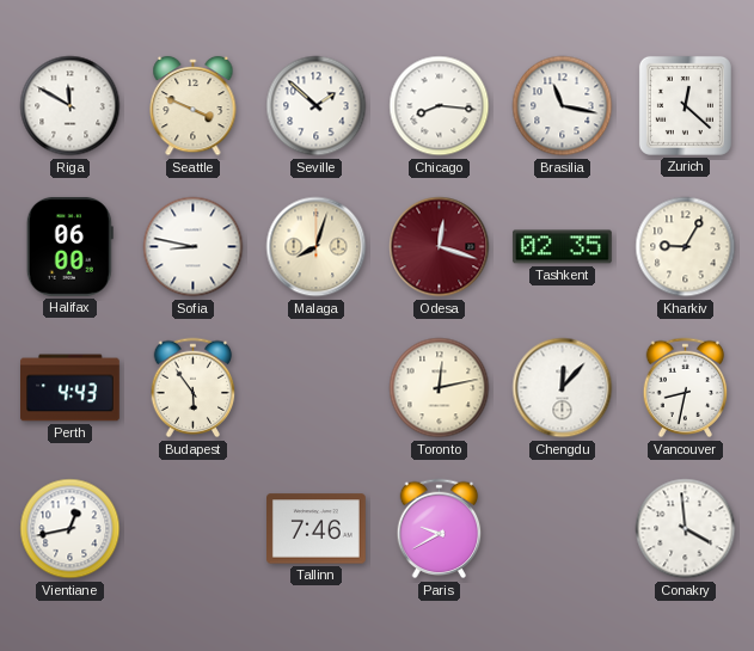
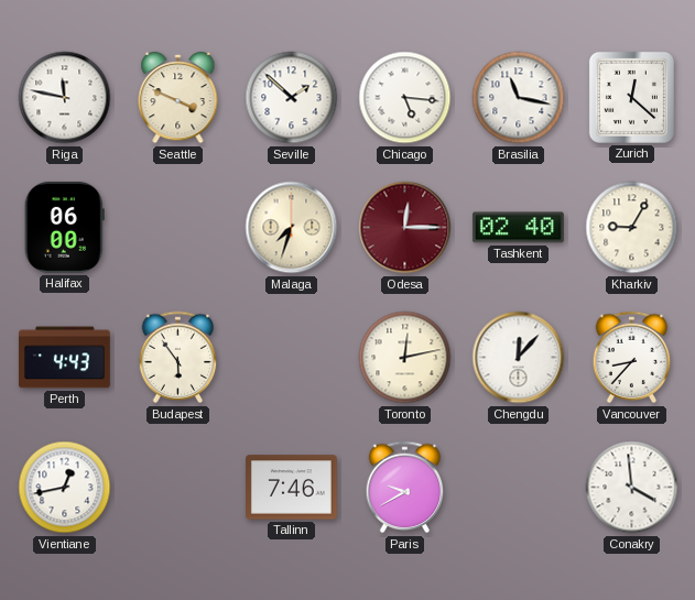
Riga: 11:50 -> 11:47 (65, 98)
Chicago: 8:16 -> 5:16 (405, 98)
Sofia: 8:47 -> none (194, 247)
Malaga: 8:03 -> 7:33 (292, 228)
Odesa: 12:18 -> 12:15 (405, 228)
Tashkent: 02:35 -> 02:40 (518, 228)
Vancouver: 8:32 -> 8:37 (632, 358)
